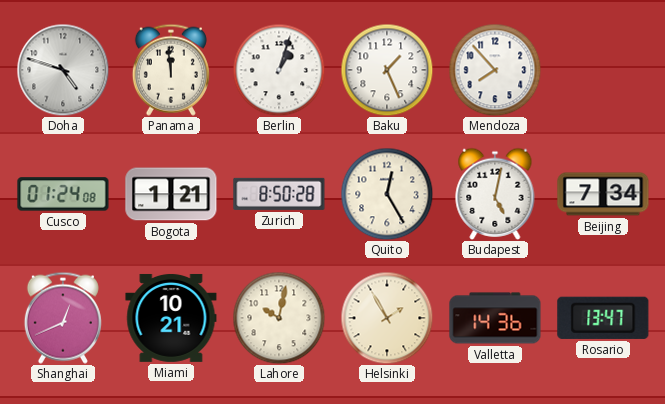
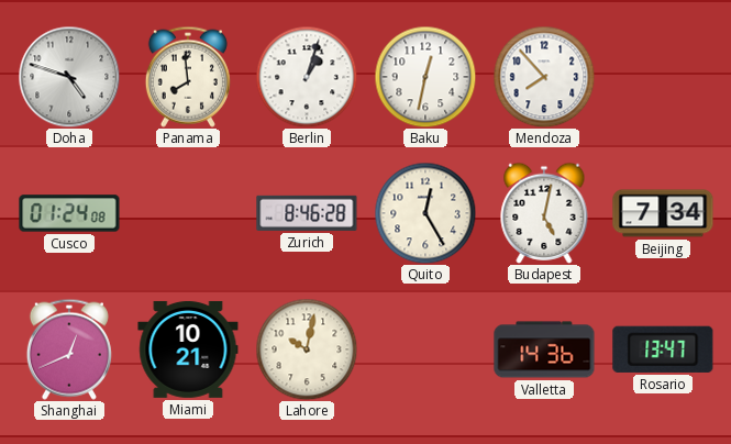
Panama: 11:59 -> 7:59 (188, 77)
Baku: 1:26 -> 12:32 (425, 77)
Bogota: 1:21 -> none (171, 194)
Zurich: 8:50 -> 8:46 (307, 213)
Helsinki: 1:55 -> none (387, 318)
